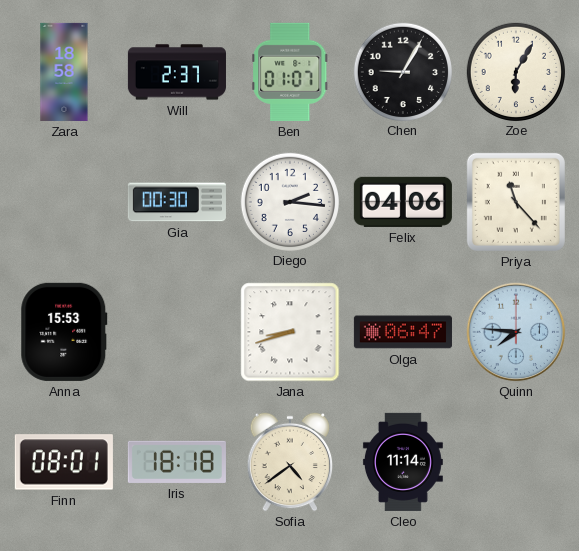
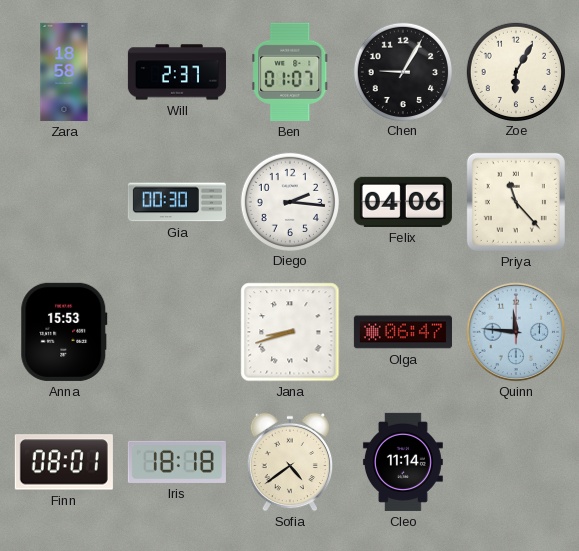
Quinn: 7:46 -> 11:46 (516, 332)
